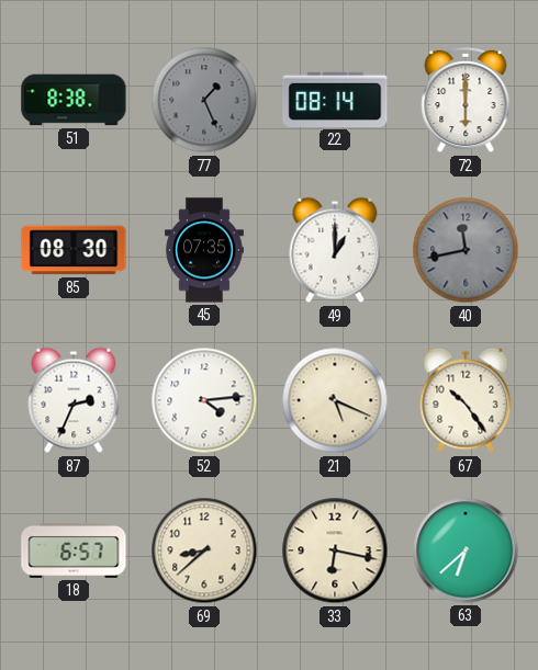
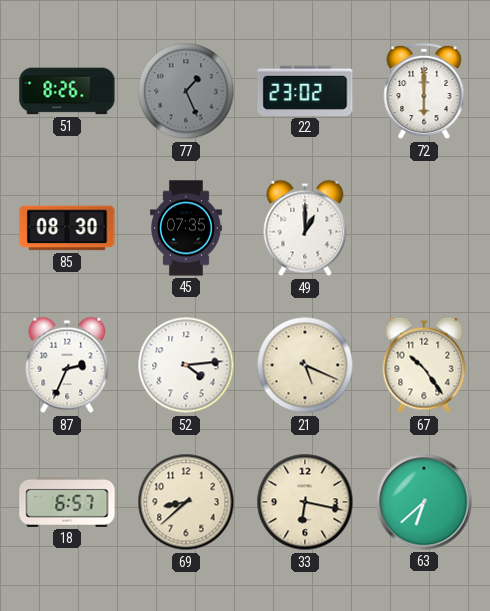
51: 8:38 -> 8:26 (67, 91)
22: 08:14 -> 23:02 (305, 91)
40: 11:43 -> none (466, 250)
